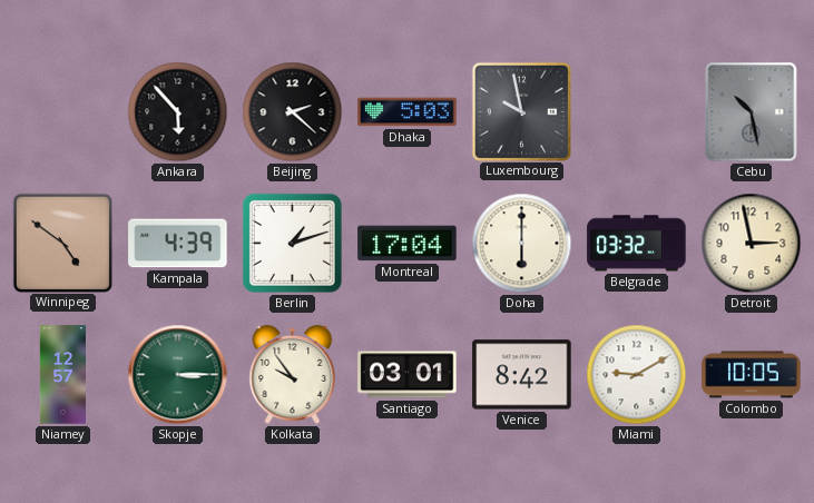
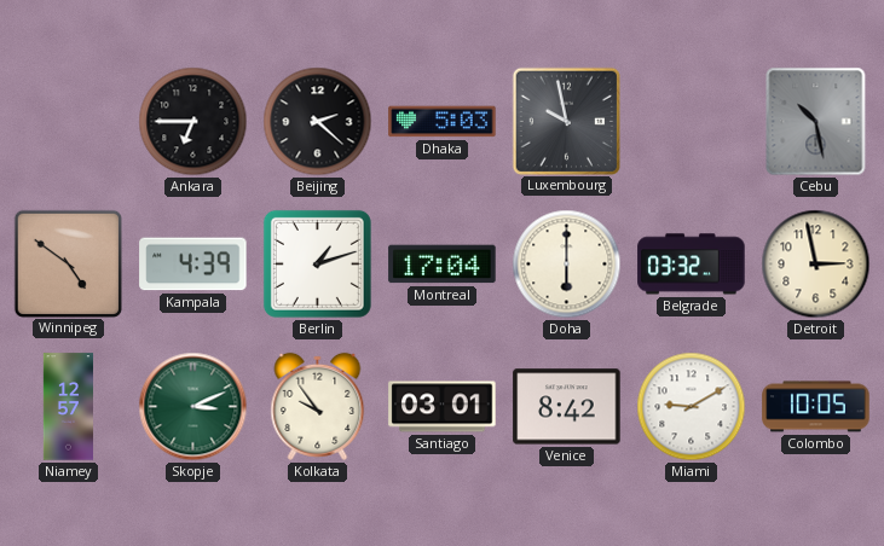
Ankara: 5:53 -> 6:45 (193, 122)
Skopje: 3:15 -> 3:11 (193, 407)
